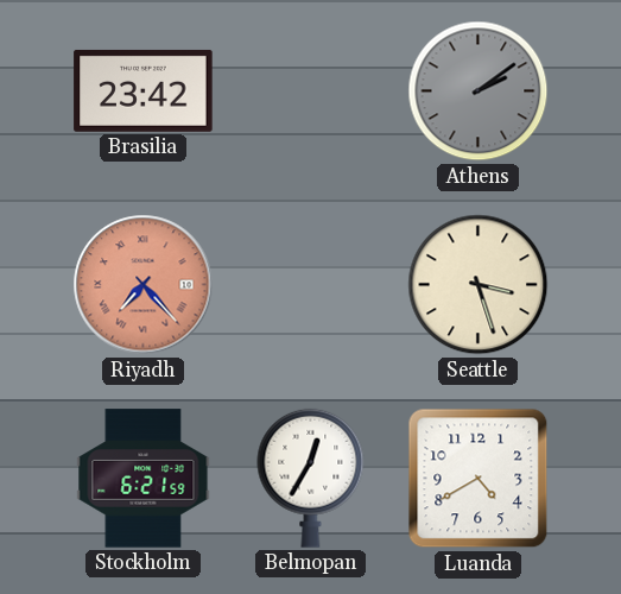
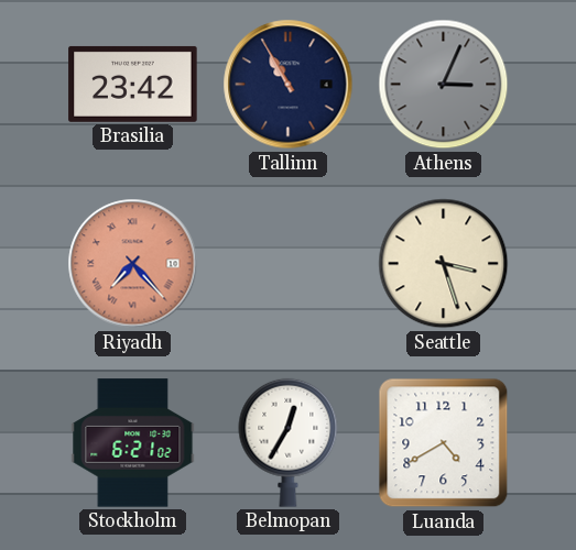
Tallinn: none -> 10:55 (289, 85)
Athens: 2:09 -> 3:04 (444, 85)
Stockholm: 6:21:59 -> 6:21:02 (133, 443)
